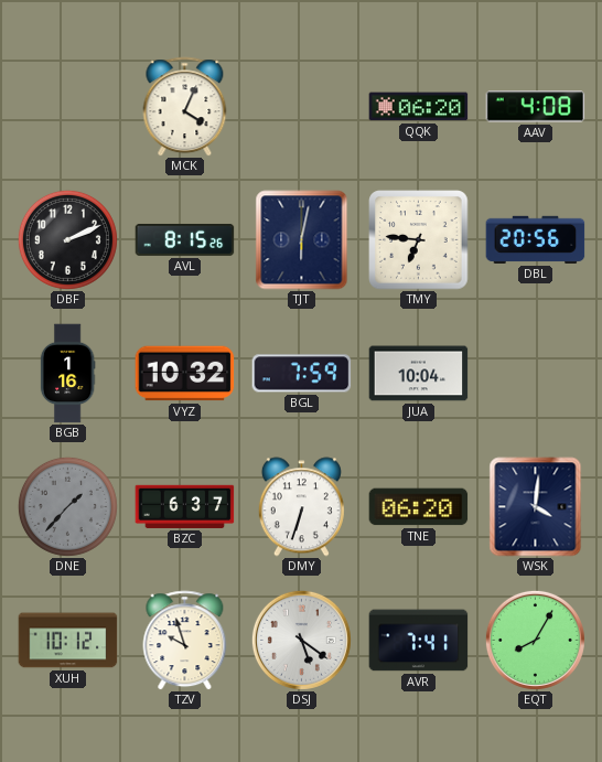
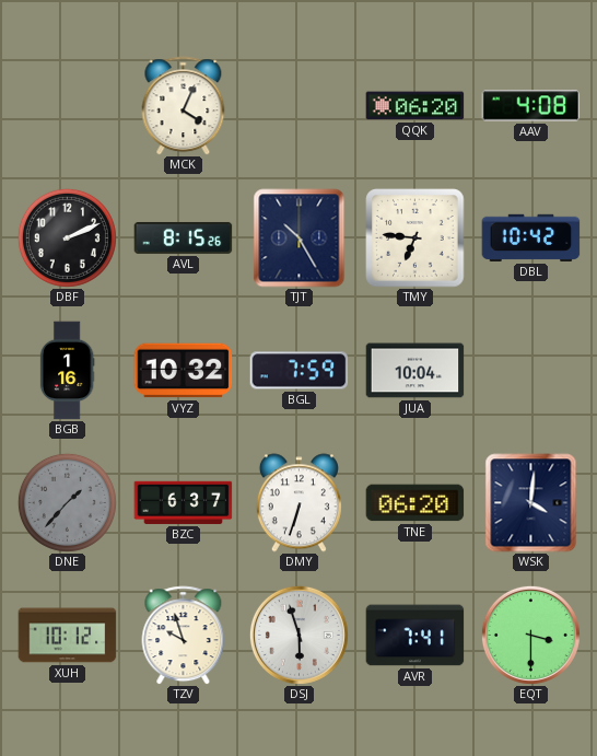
TJT: 6:02 -> 10:25 (300, 239)
DBL: 20:56 -> 10:42 (531, 237)
DSJ: 5:21 -> 5:57 (298, 635)
EQT: 8:05 -> 3:30 (530, 635)
